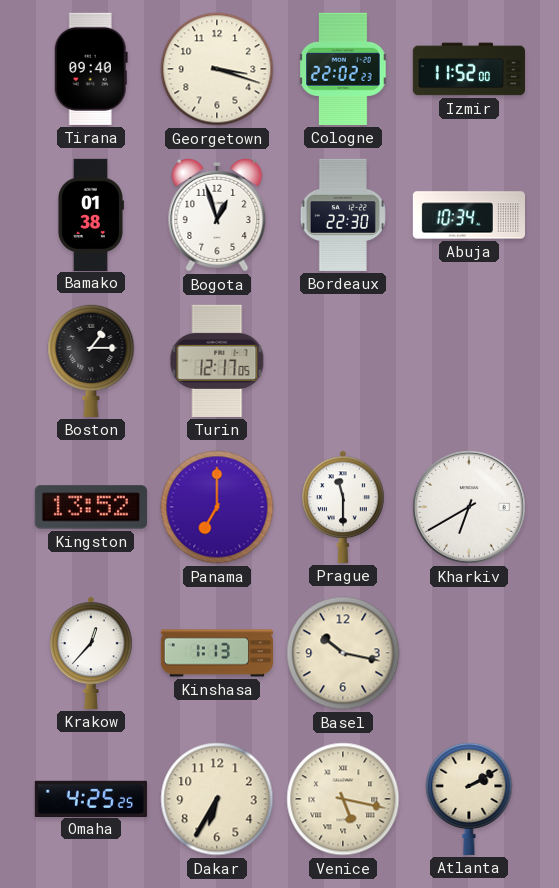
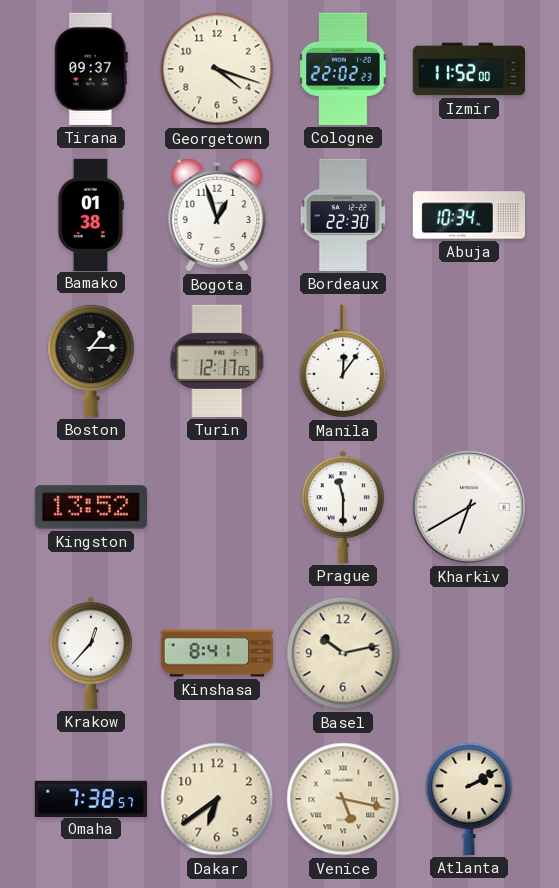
Tirana: 09:40 -> 09:37 (91, 69)
Georgetown: 3:18 -> 4:18 (217, 69)
Manila: none -> 12:06 (343, 361)
Panama: 7:00 -> none (217, 507)
Kinshasa: 1:13 -> 8:41 (216, 653)
Basel: 10:17 -> 10:13 (343, 653)
Omaha: 4:25 -> 7:38 (91, 798)
Dakar: 6:35 -> 6:39 (217, 799)
